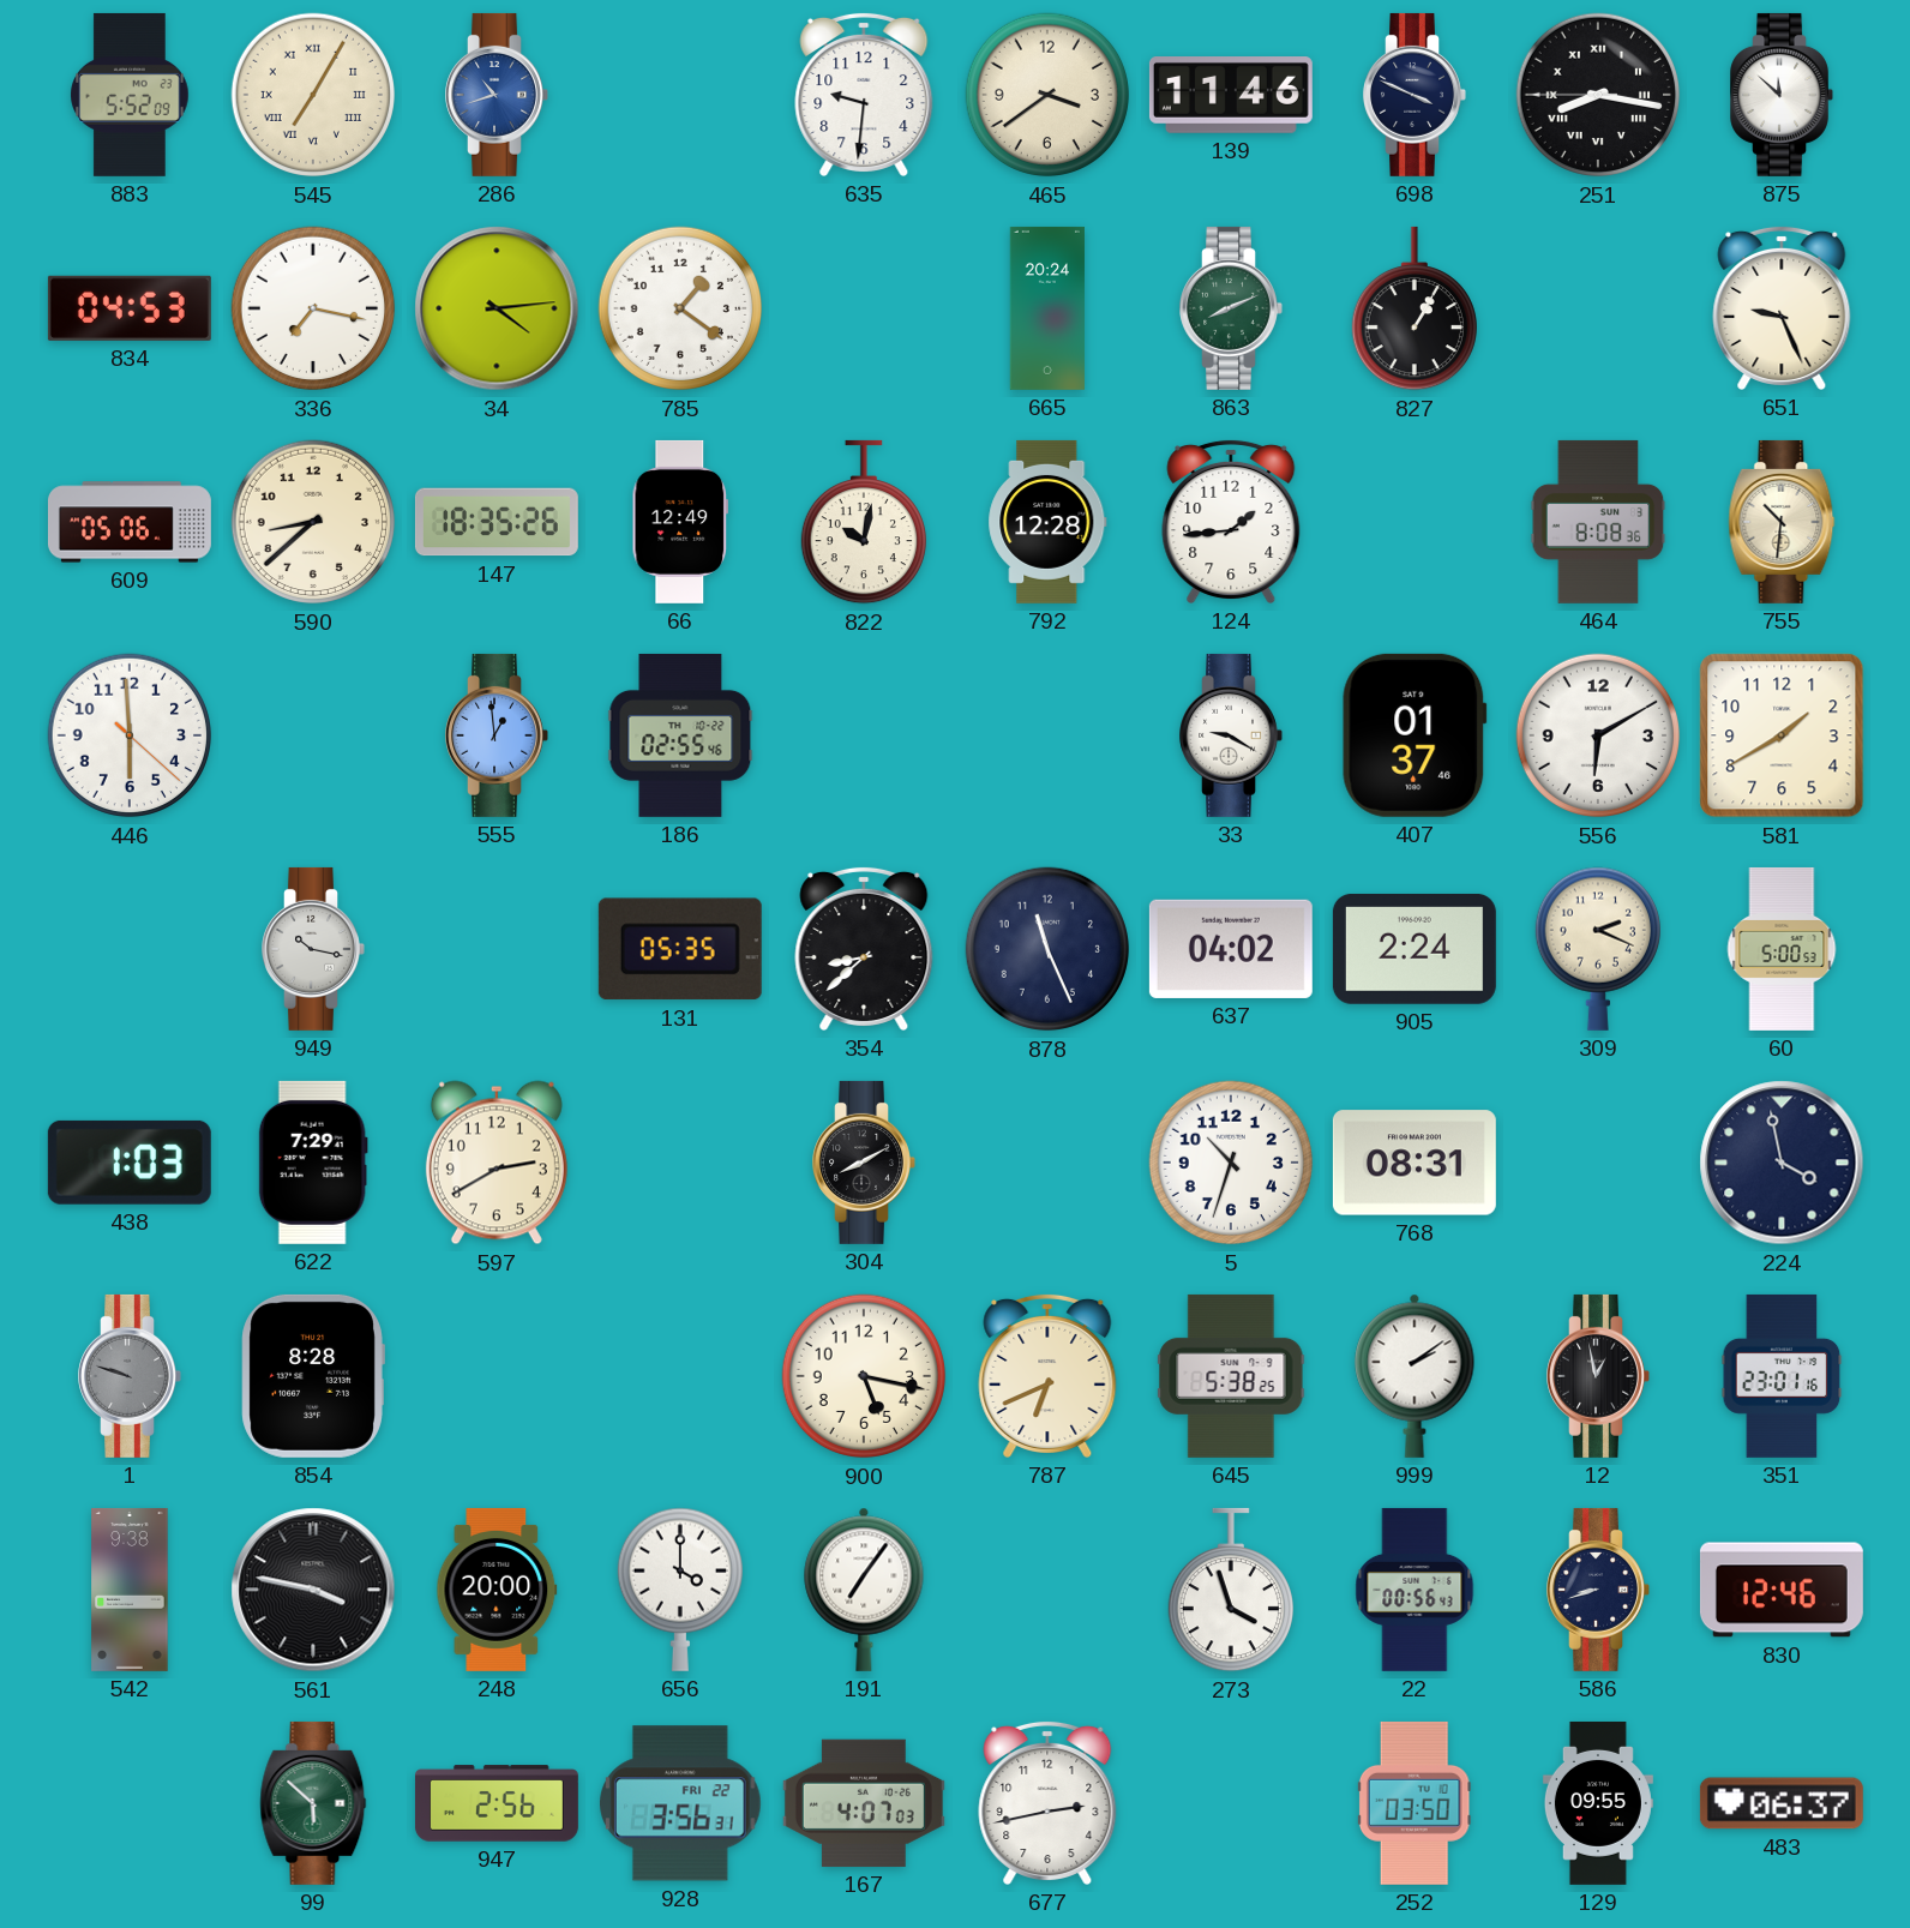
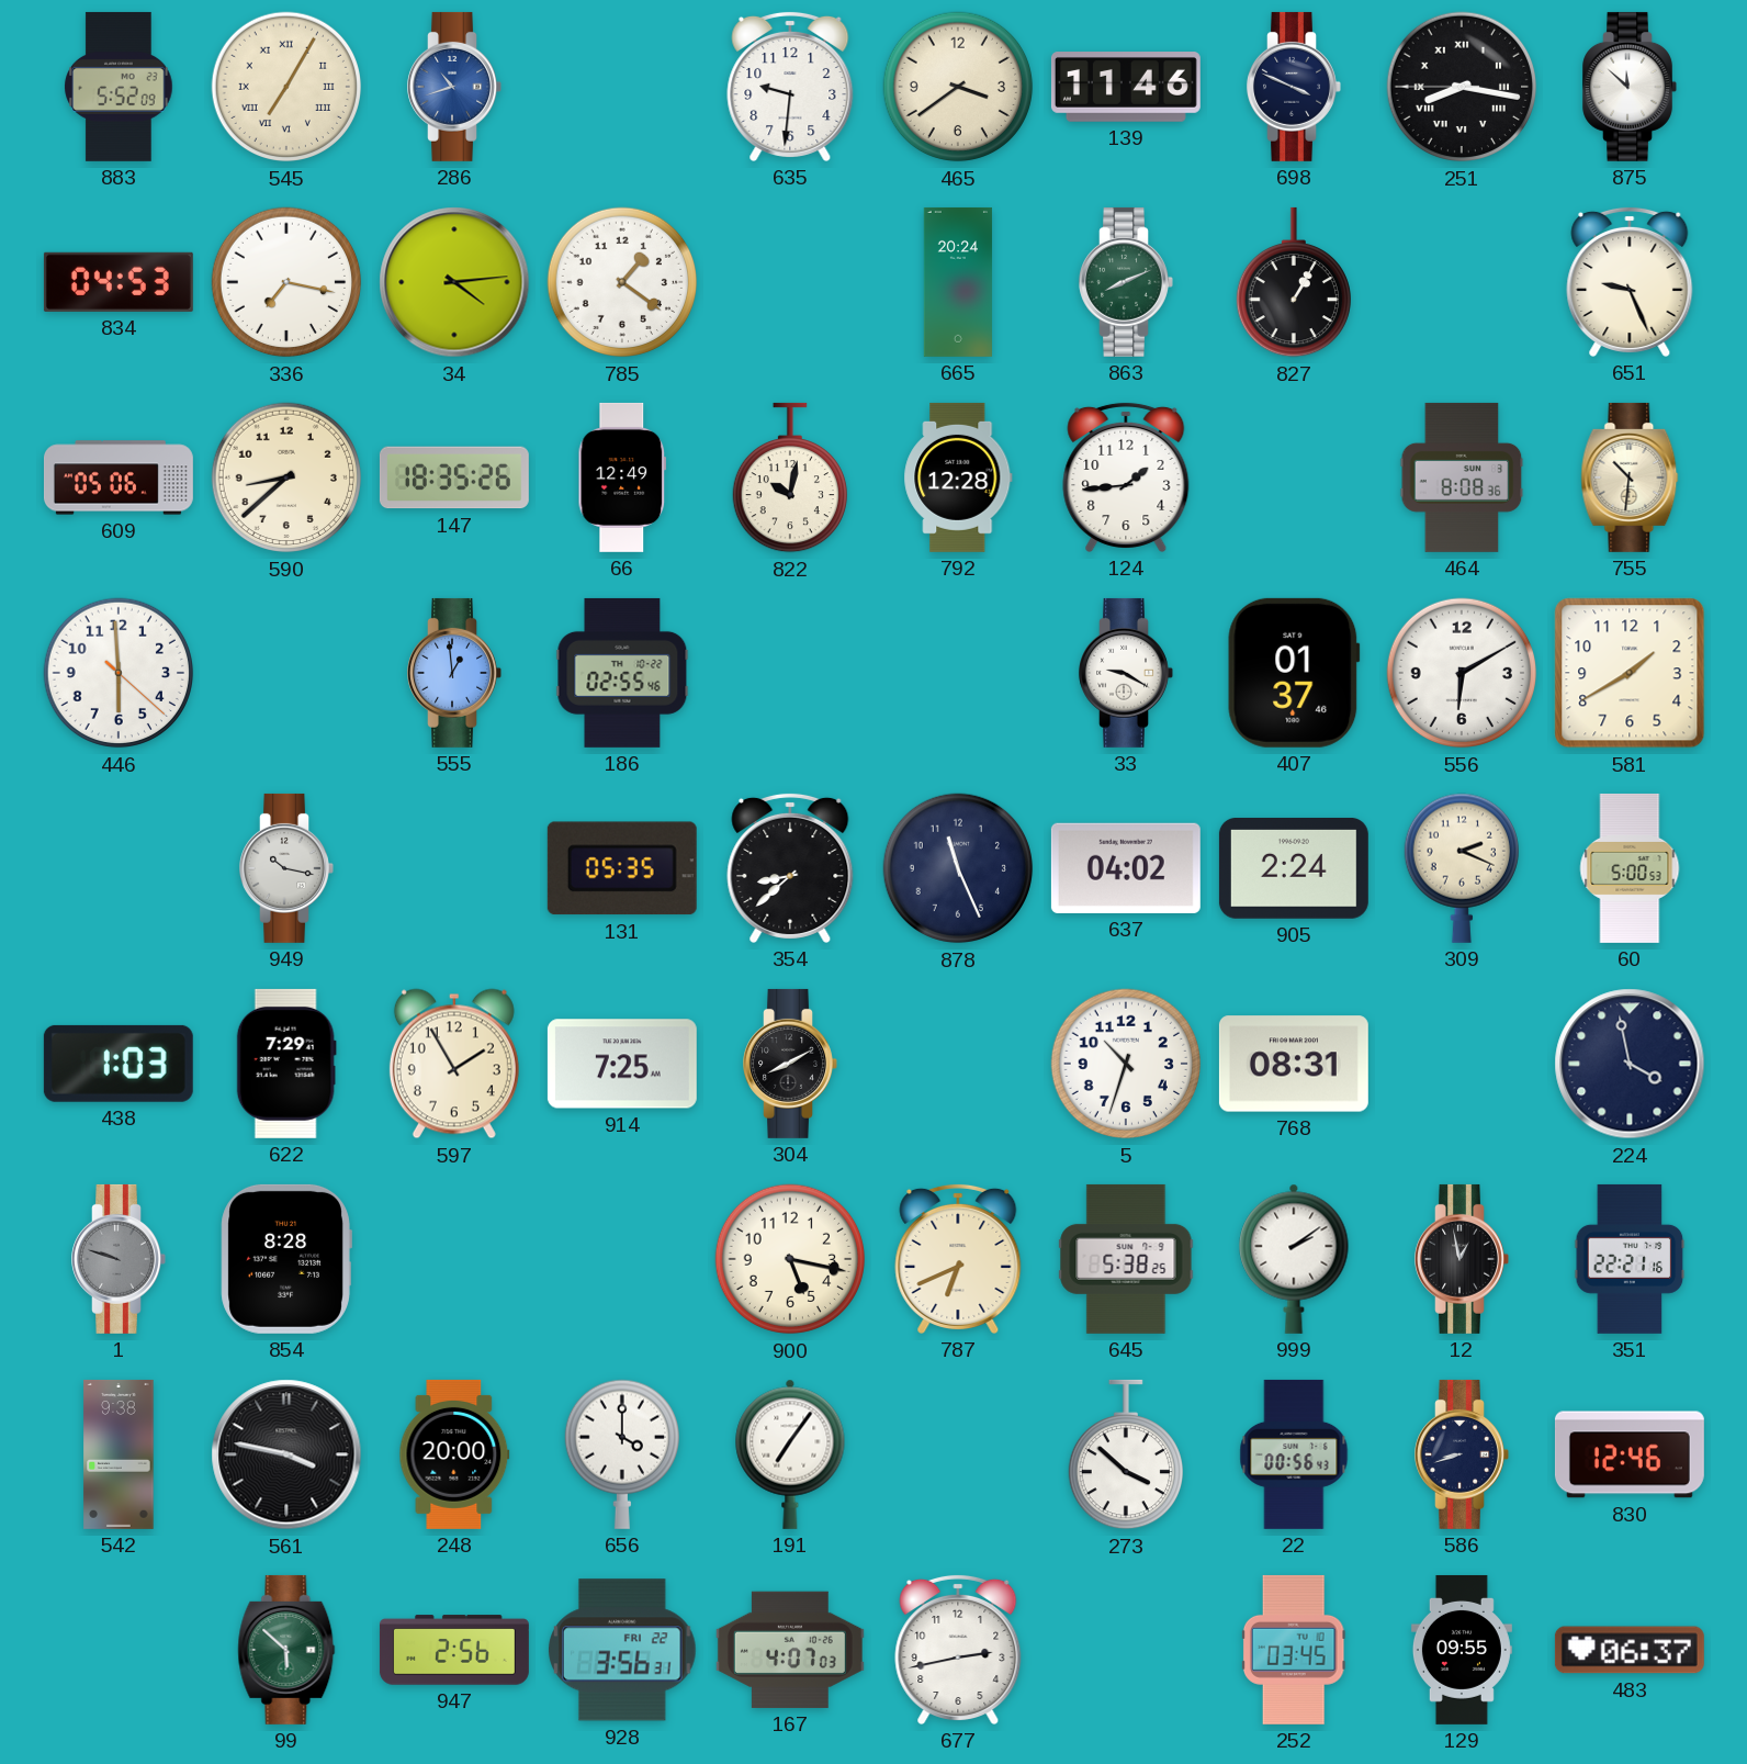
597: 2:40 -> 1:55 (454, 1064)
914: none -> 7:25 (622, 1064)
351: 23:01 -> 22:21 (1630, 1259)
273: 3:57 -> 3:52 (1126, 1454)
252: 03:50 -> 03:45 (1294, 1650)
